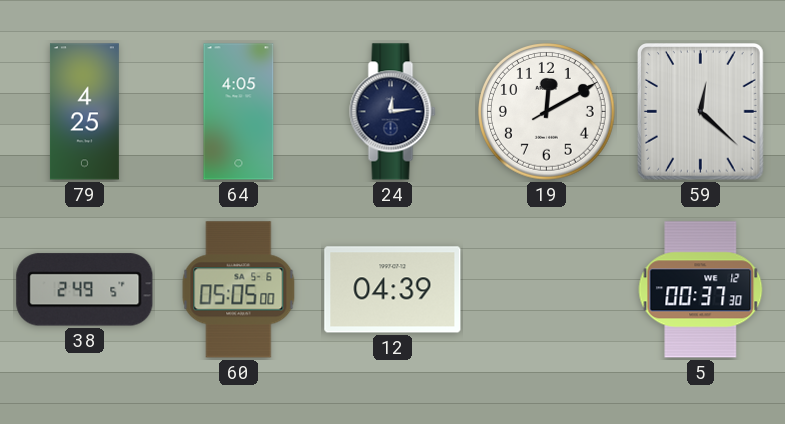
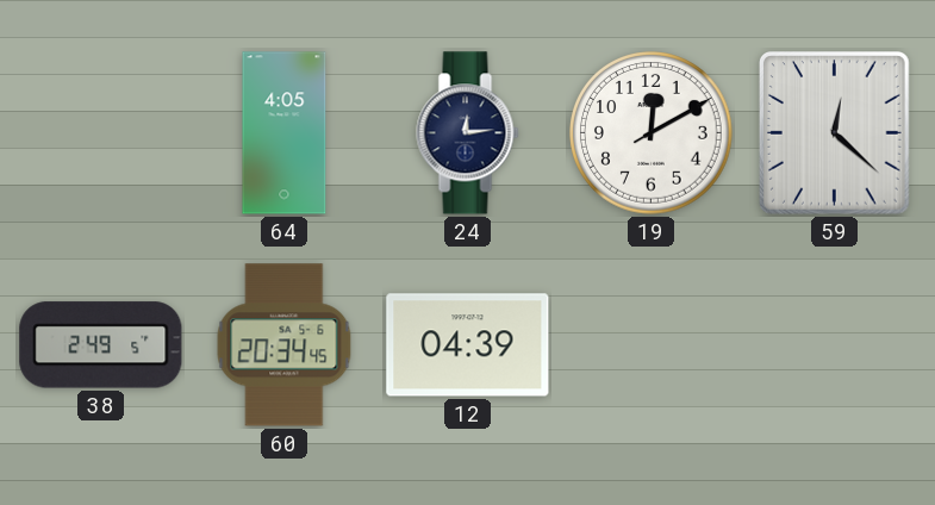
79: 4:25 -> none (84, 112)
60: 05:05 -> 20:34 (285, 345)
5: 00:37 -> none (701, 290)
